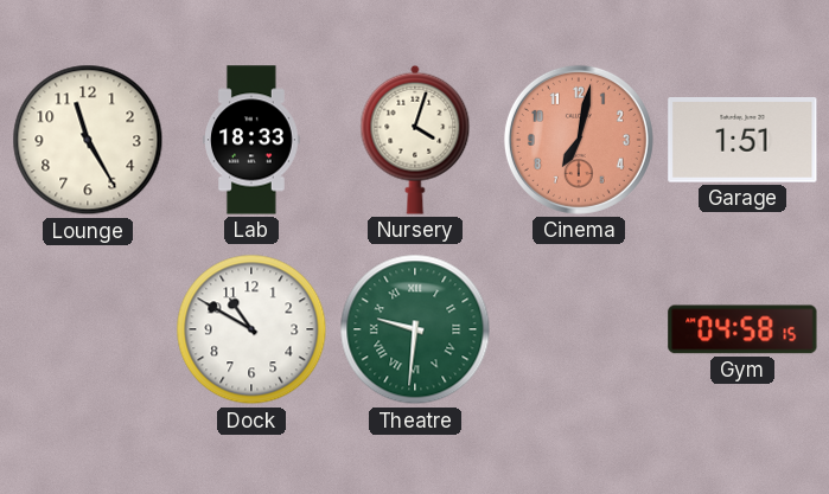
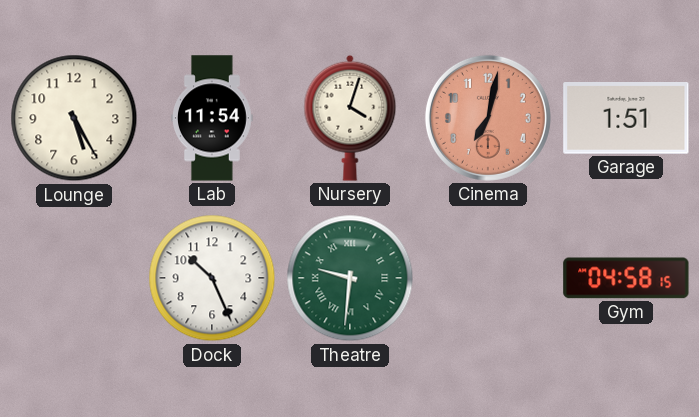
Lounge: 11:25 -> 5:25 (74, 118)
Lab: 18:33 -> 11:54 (213, 118)
Dock: 10:50 -> 10:26 (212, 278)
